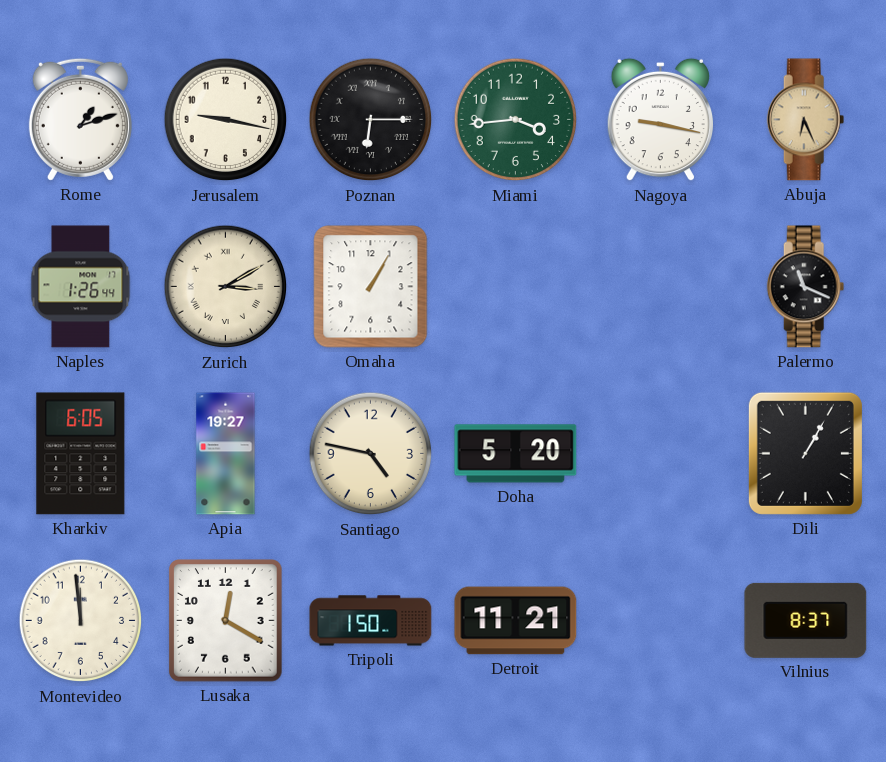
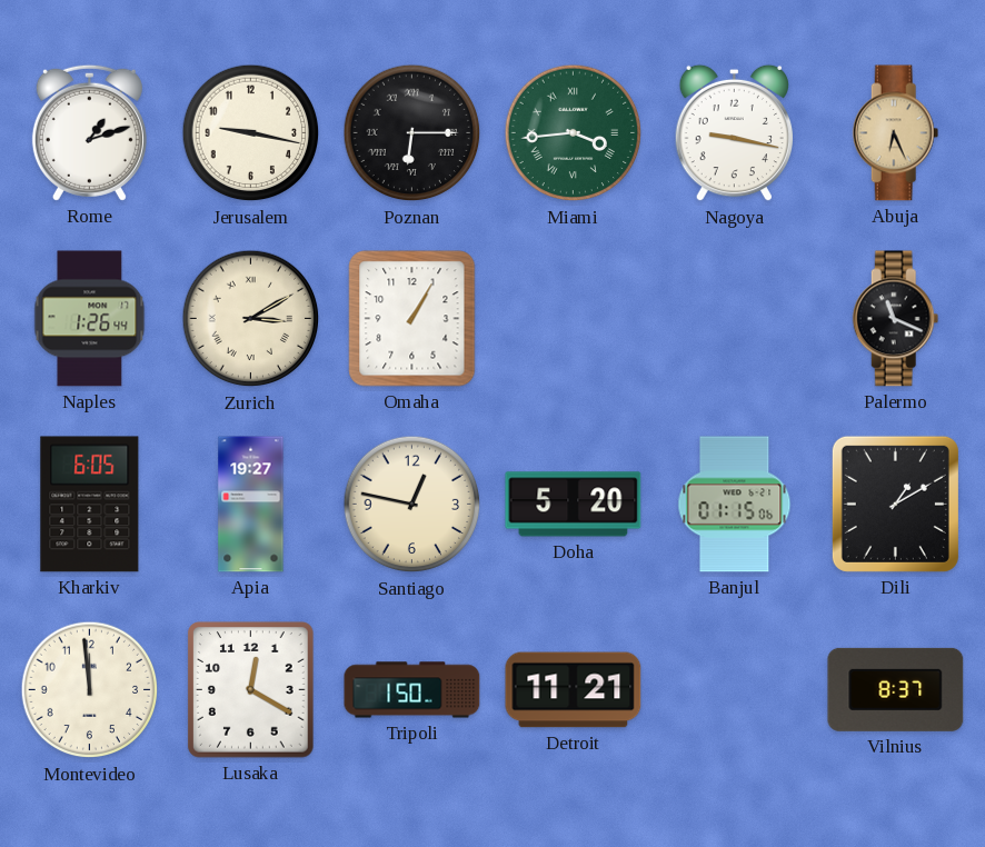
Miami numerals: Arabic -> Roman (574, 133)
Santiago: 4:47 -> 12:47 (412, 505)
Banjul: none -> 01:15 (735, 505)
Dili: 1:05 -> 1:10 (895, 504)
